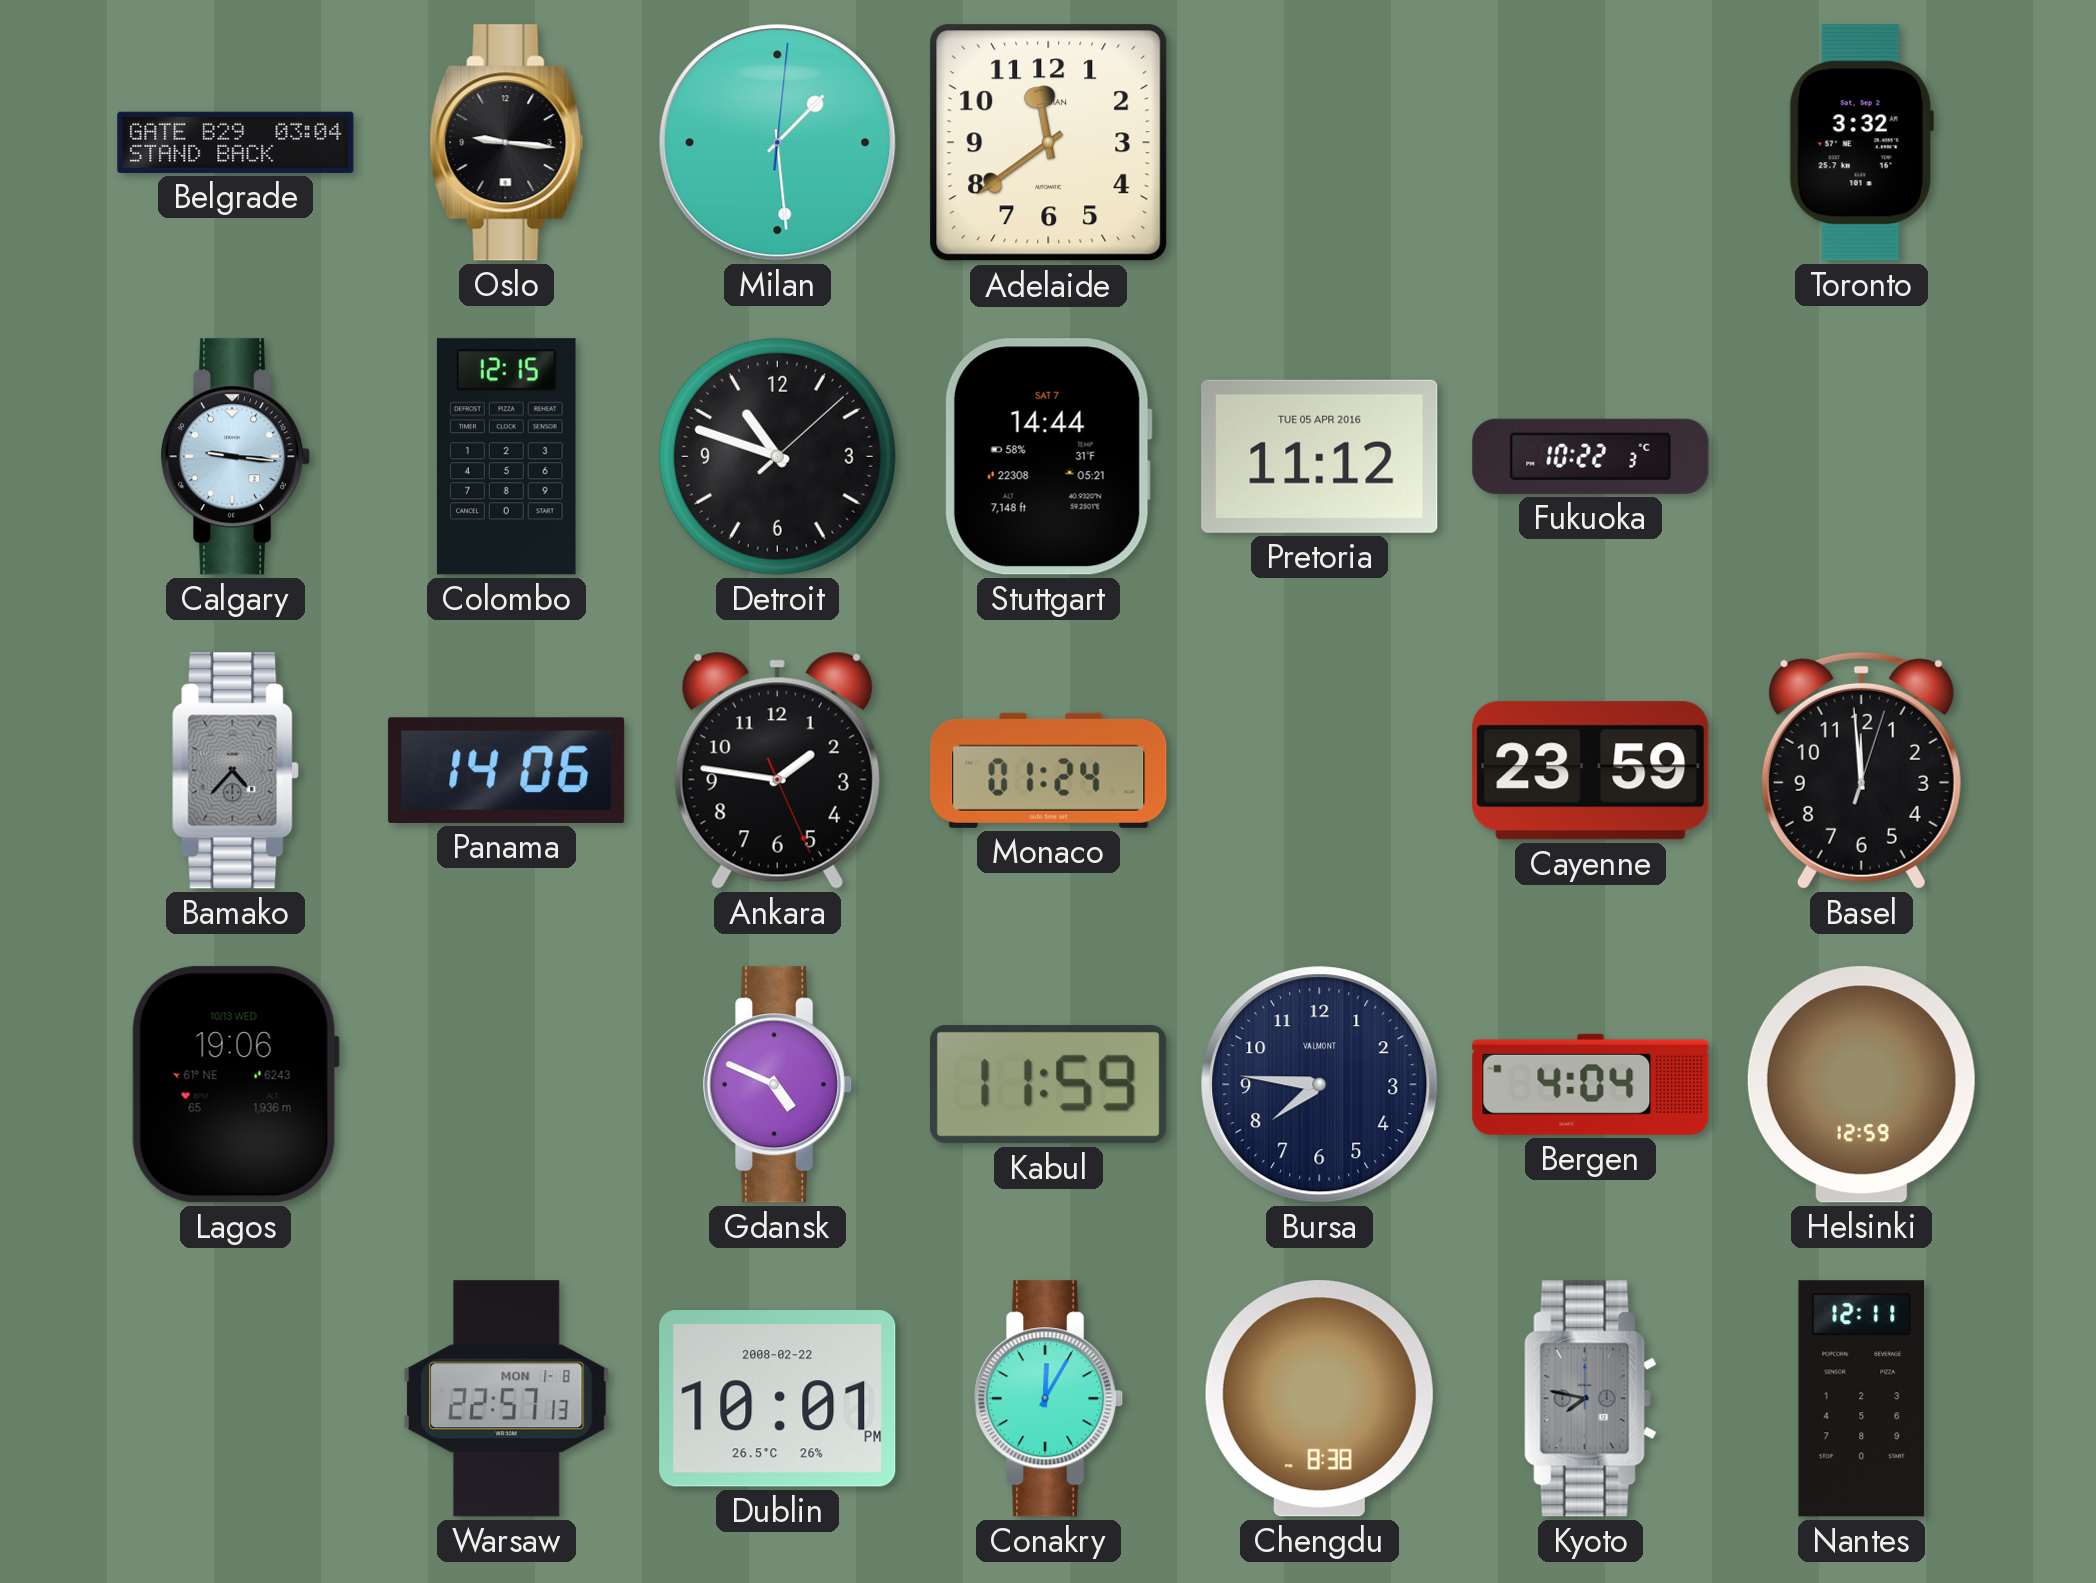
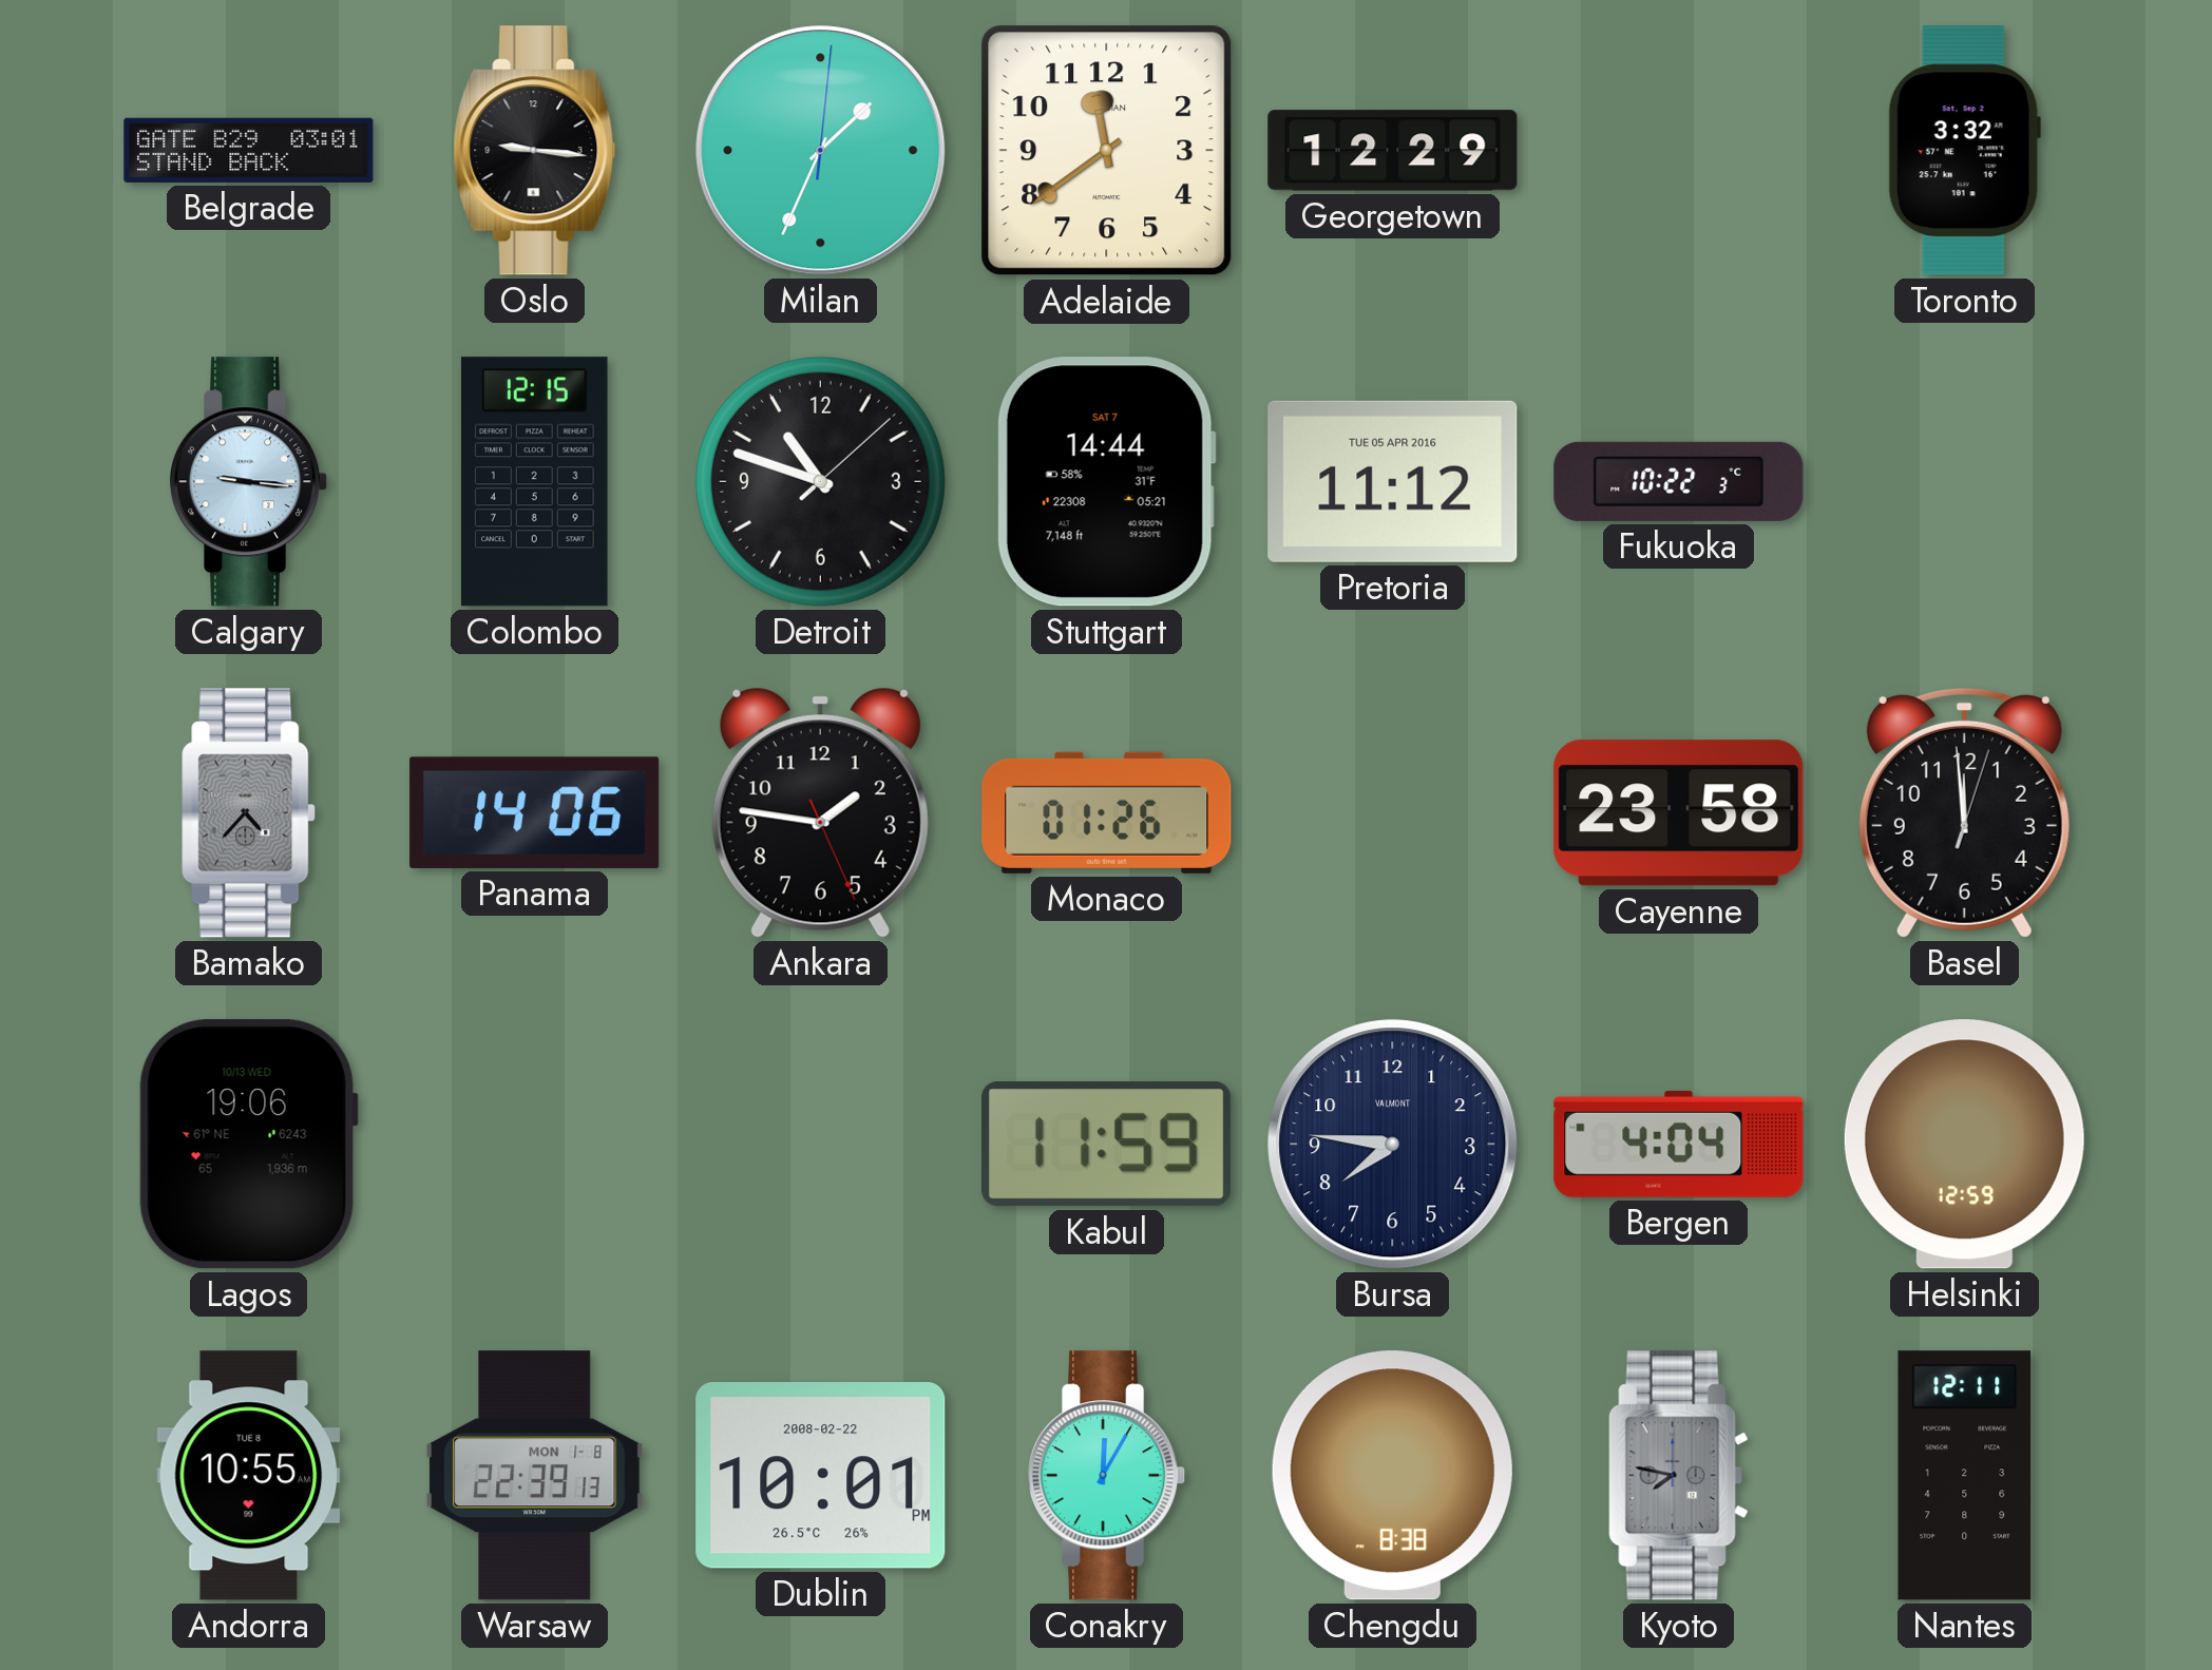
Belgrade: 03:04 -> 03:01 (249, 150)
Milan: 1:29 -> 1:34 (821, 151)
Georgetown: none -> 12:29 (1393, 151)
Monaco: 01:24 -> 01:26 (1107, 812)
Cayenne: 23:59 -> 23:58 (1679, 813)
Gdansk: 4:49 -> none (779, 1085)
Andorra: none -> 10:55 (249, 1476)
Warsaw: 22:57 -> 22:39 (535, 1476)
